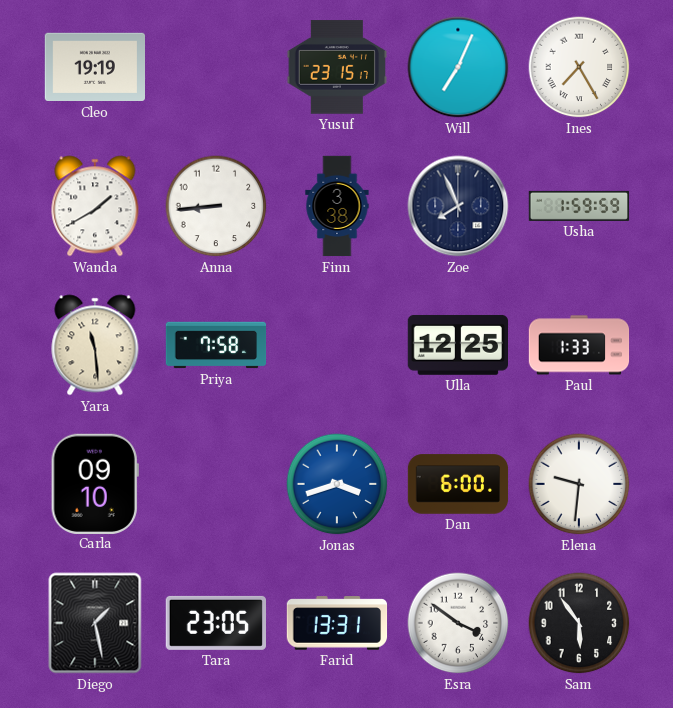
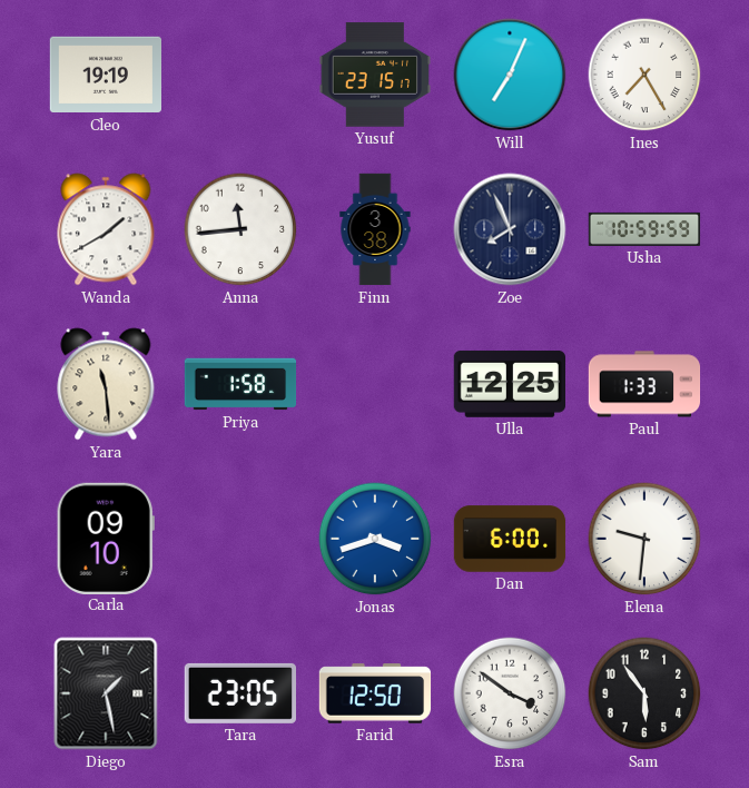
Anna: 8:44 -> 11:44 (240, 229)
Usha: 1:59 -> 10:59 (644, 229)
Priya: 7:58 -> 1:58 (240, 384)
Farid: 13:31 -> 12:50 (375, 693)
